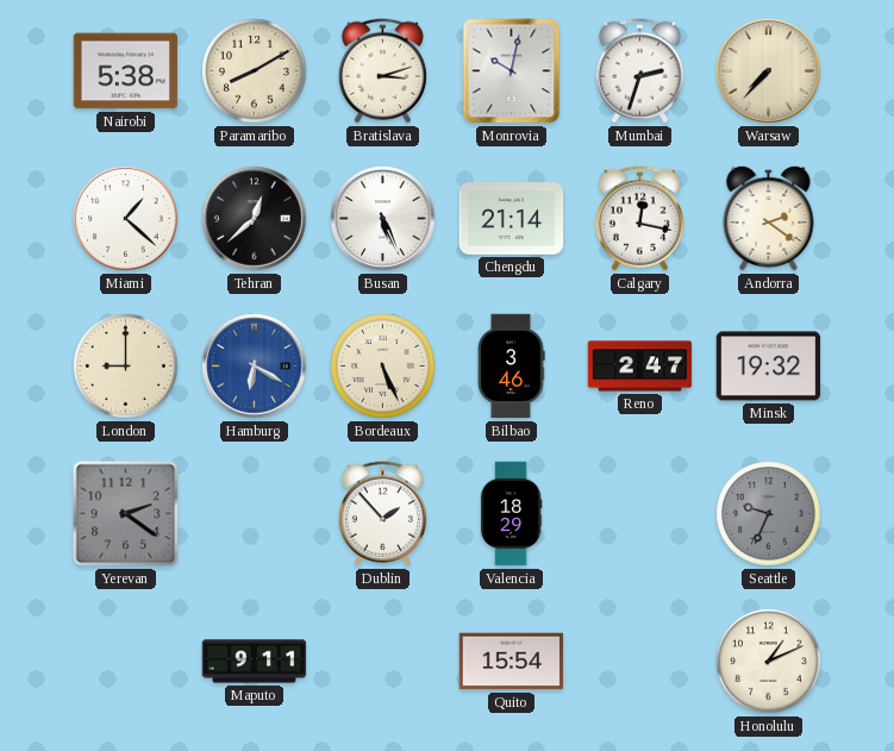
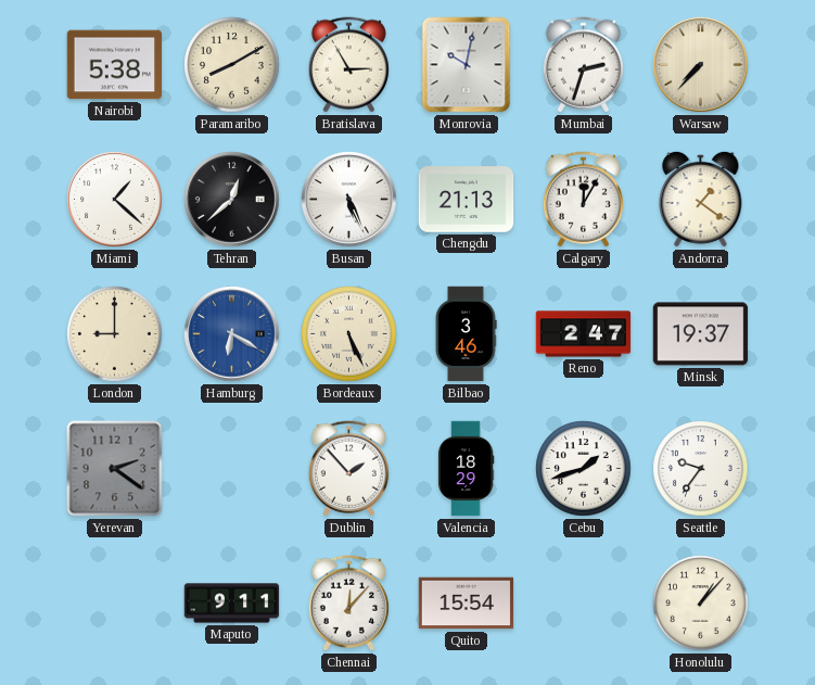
Bratislava: 3:12 -> 2:55 (348, 65)
Chengdu: 21:14 -> 21:13 (467, 200)
Calgary: 12:17 -> 12:05 (583, 200)
Andorra: 2:21 -> 1:21 (701, 199)
Minsk: 19:32 -> 19:37 (701, 334)
Cebu: none -> 1:42 (584, 469)
Seattle: 9:34 -> 9:36 (701, 469)
Seattle dial: grey -> white (701, 469)
Chennai: none -> 12:07 (348, 604)
Honolulu: 1:11 -> 1:07 (701, 604)
